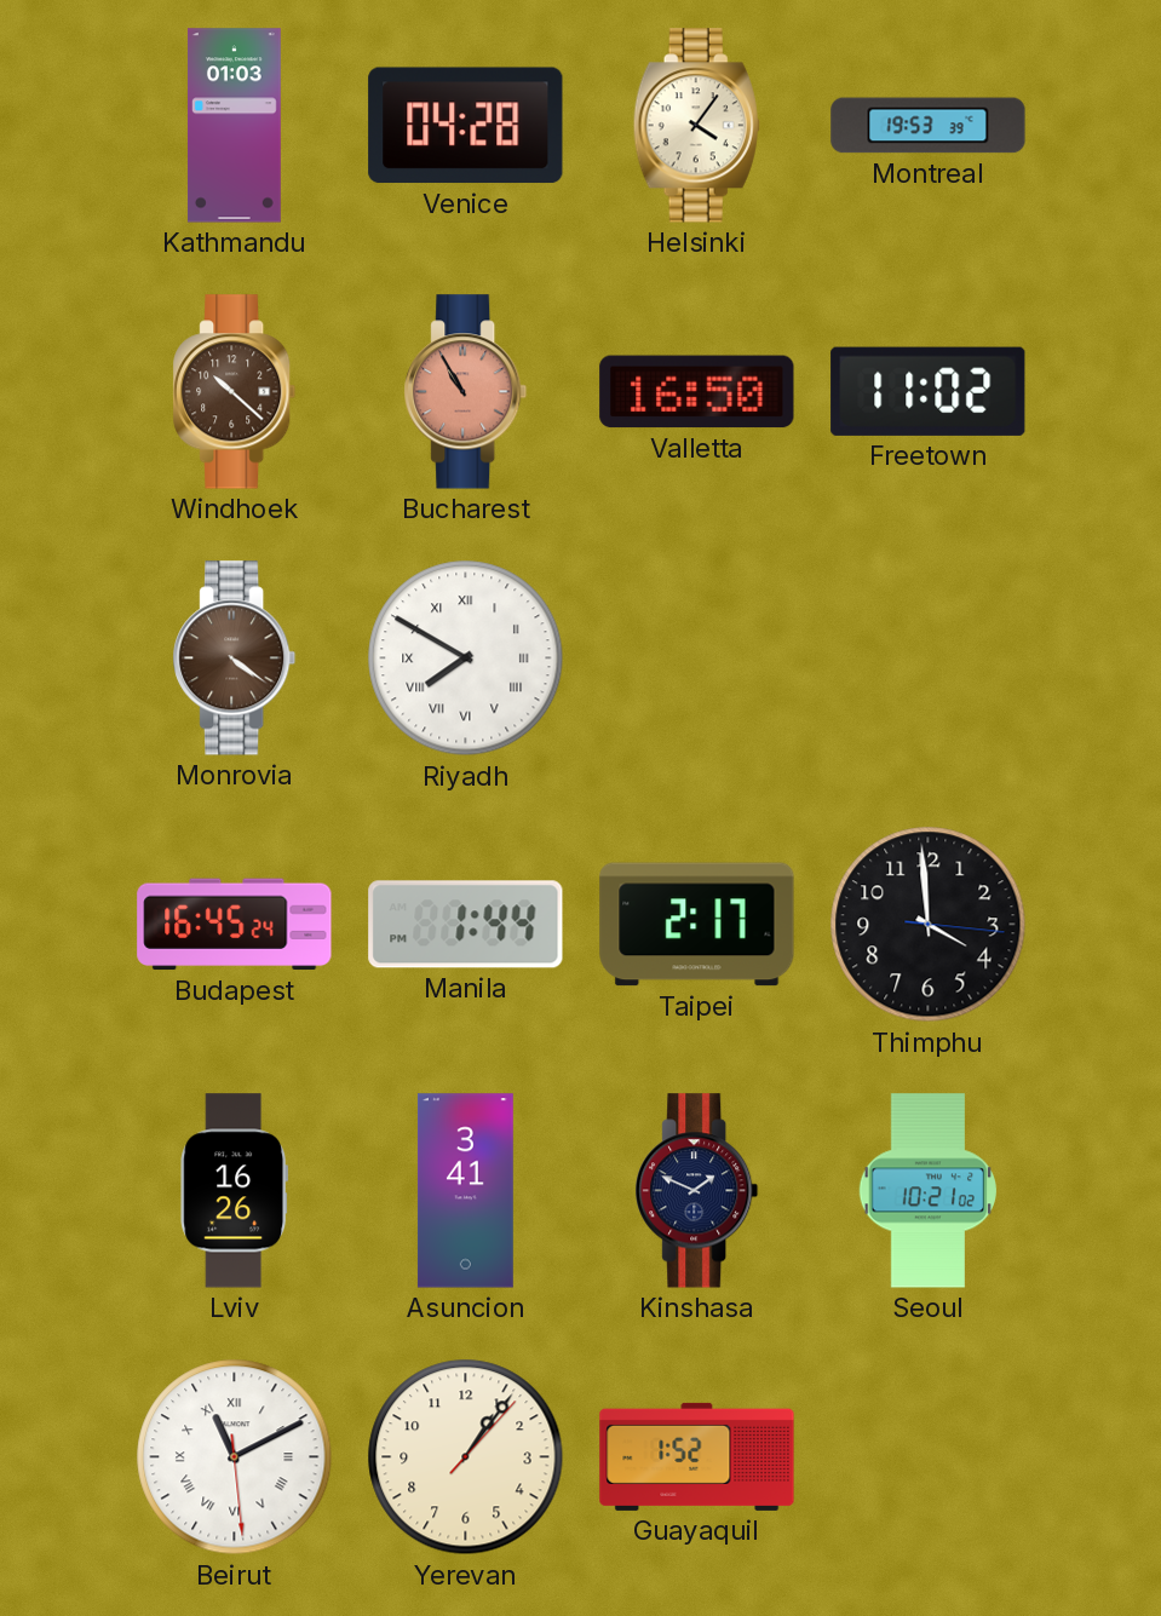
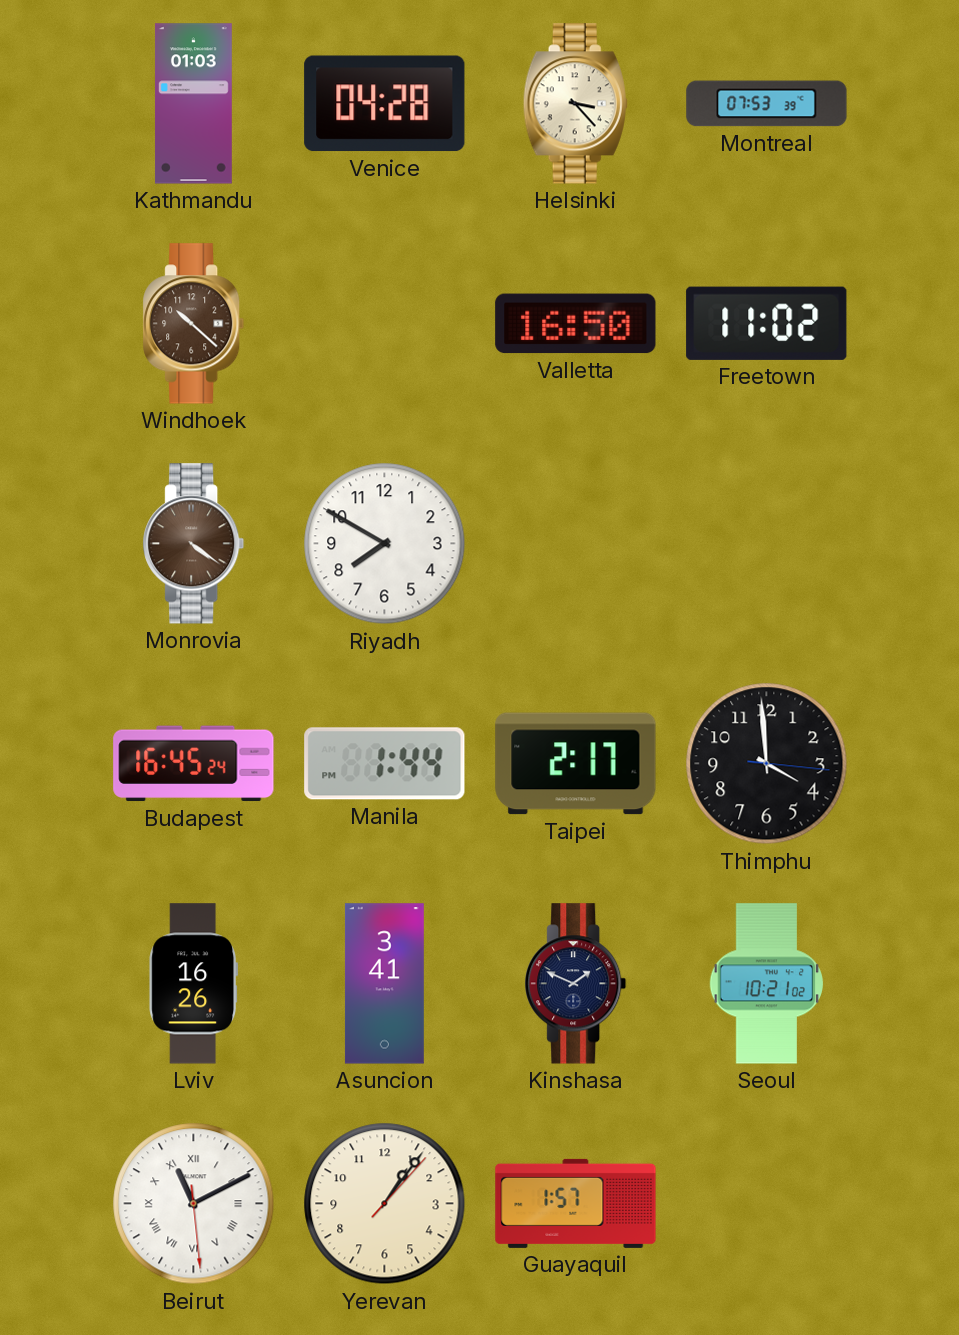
Helsinki: 4:06 -> 3:23 (575, 104)
Montreal: 19:53 -> 07:53 (767, 104)
Bucharest: 10:55 -> none (466, 392)
Riyadh numerals: Roman -> Arabic (385, 544)
Guayaquil: 1:52 -> 1:57 (576, 1203)
